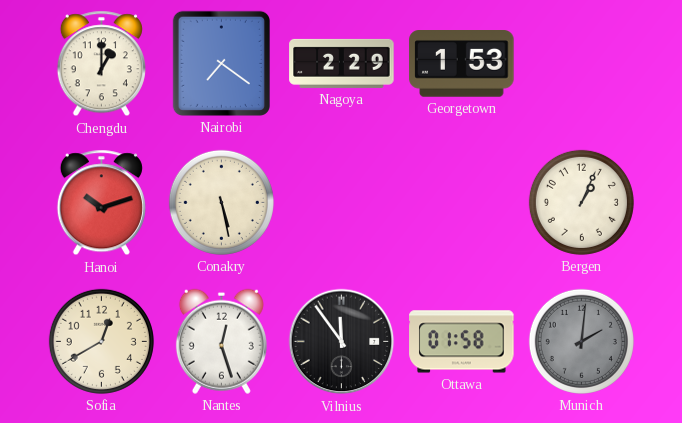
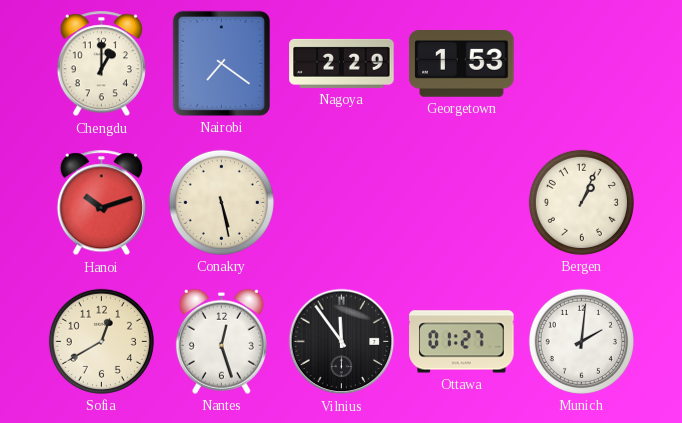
Ottawa: 01:58 -> 01:27 (462, 342)
Munich dial: grey -> white (581, 341)
